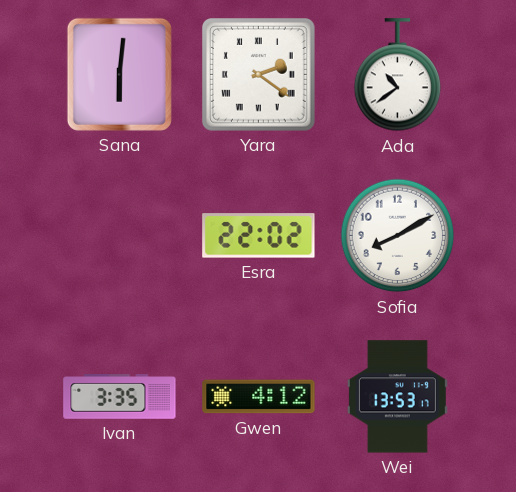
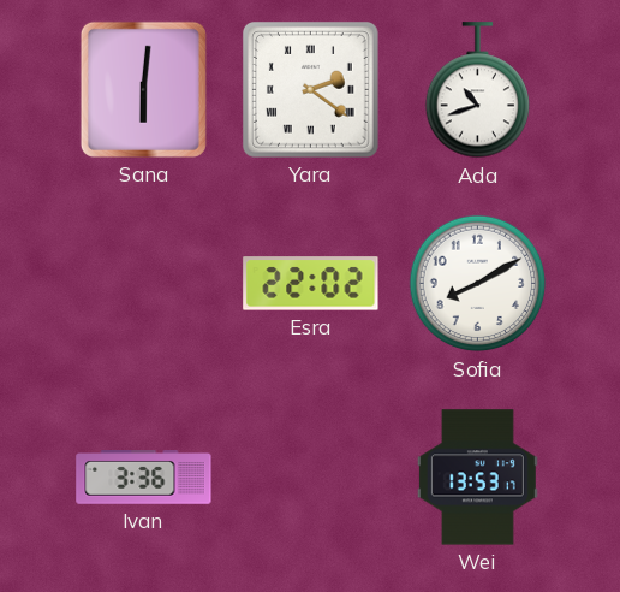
Ada: 10:39 -> 10:42 (478, 90)
Ivan: 3:35 -> 3:36 (144, 478)
Gwen: 4:12 -> none (259, 397)
